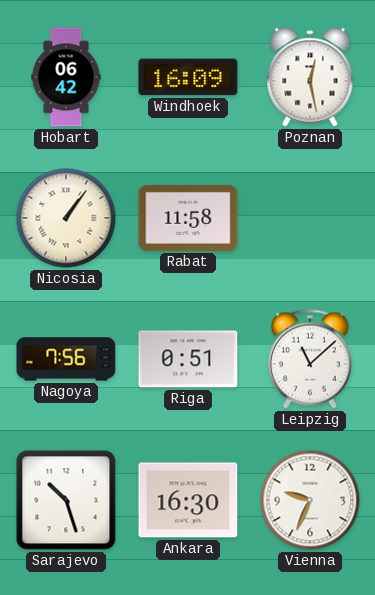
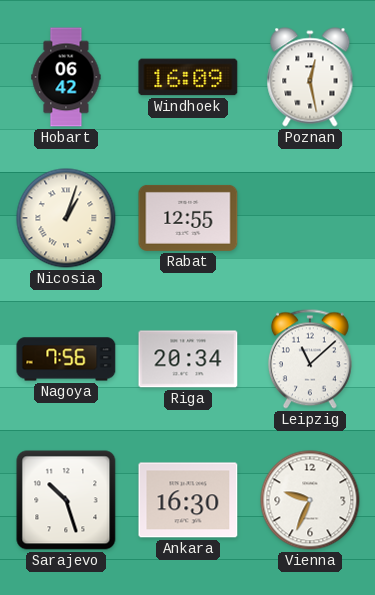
Nicosia: 1:06 -> 1:03 (66, 218)
Rabat: 11:58 -> 12:55 (188, 218)
Riga: 0:51 -> 20:34 (188, 359)
